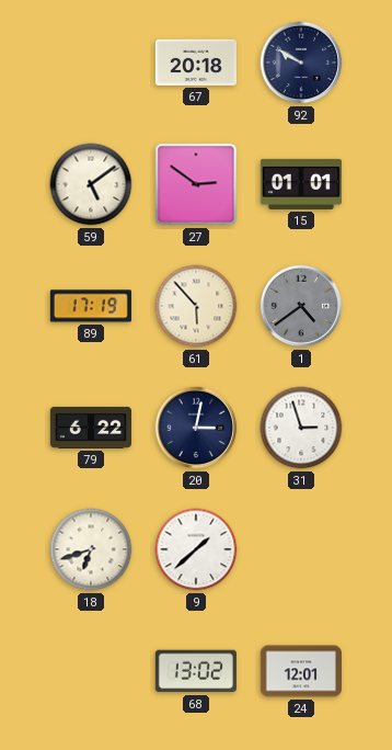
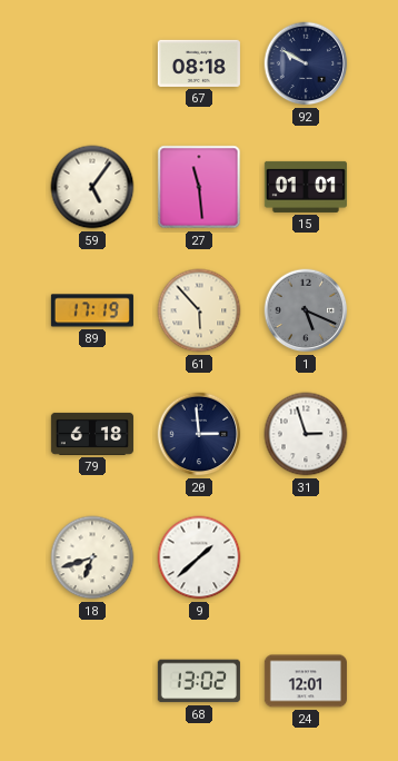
67: 20:18 -> 08:18 (199, 63)
59: 5:09 -> 5:06 (92, 187)
27: 2:51 -> 11:29 (199, 187)
1: 4:39 -> 5:19 (306, 310)
79: 6:22 -> 6:18 (92, 434)
20: 3:02 -> 2:59 (199, 434)
